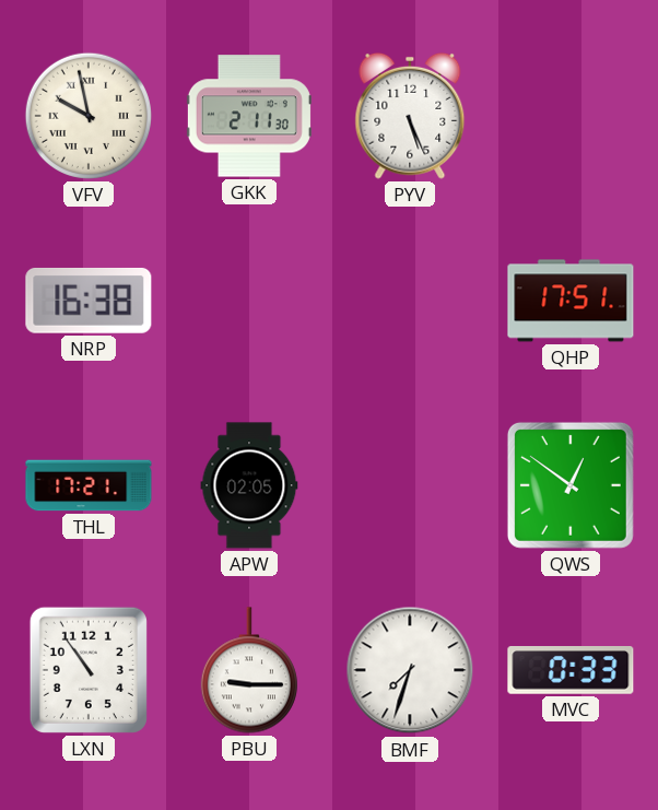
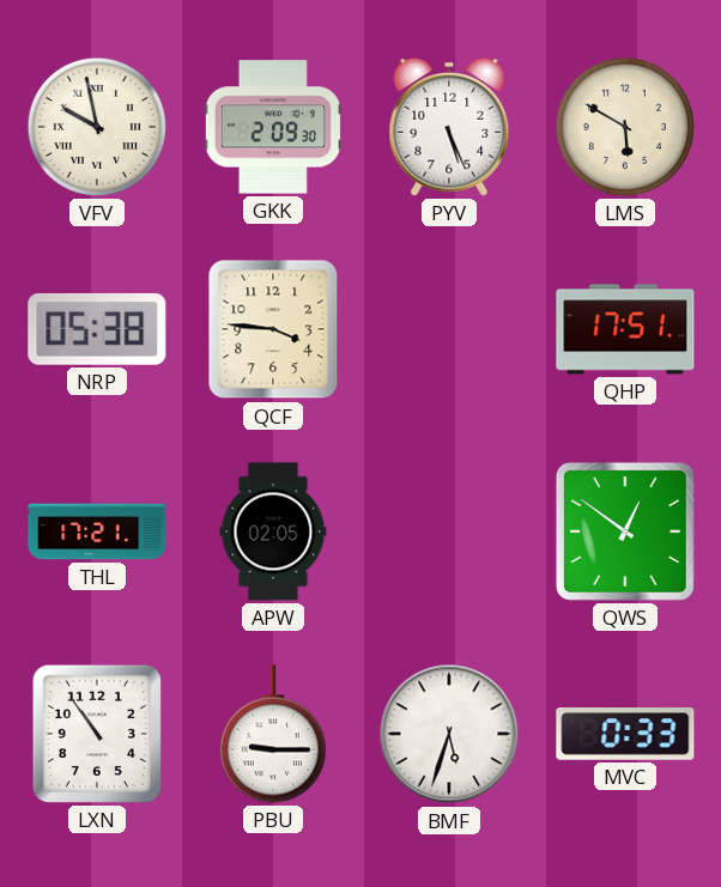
GKK: 2:11 -> 2:09 (273, 127)
LMS: none -> 5:50 (625, 127)
NRP: 16:38 -> 05:38 (97, 329)
QCF: none -> 3:46 (273, 329)
BMF: 7:33 -> 5:33 (449, 734)
